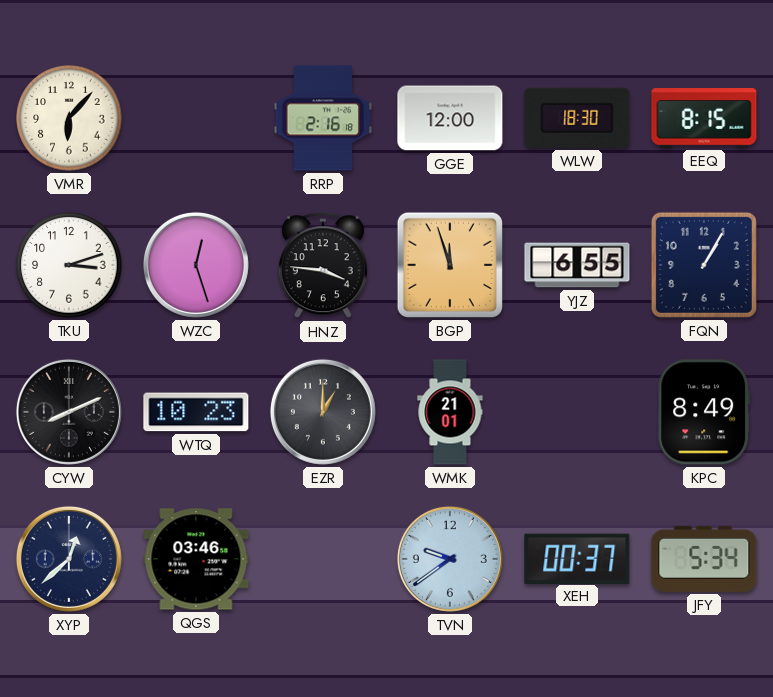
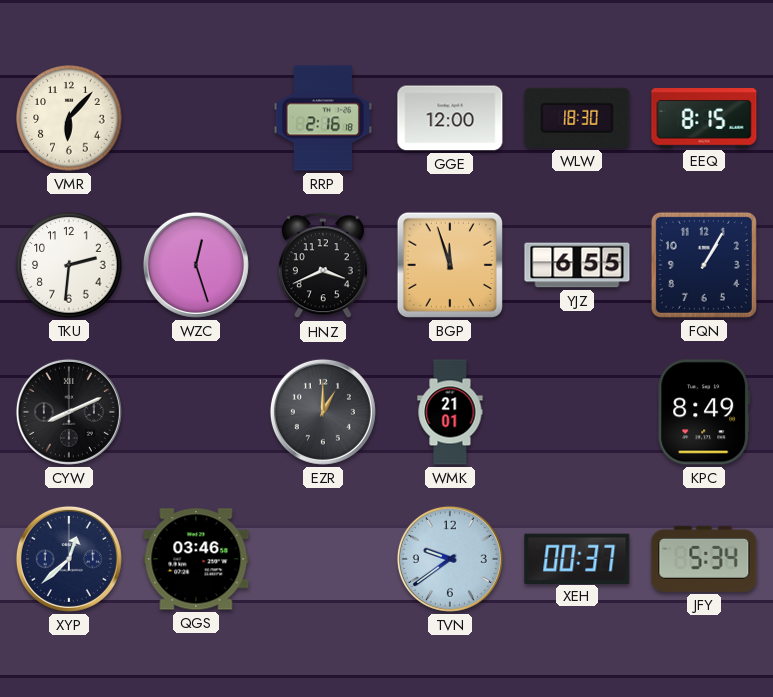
TKU: 3:12 -> 2:31 (69, 265)
HNZ: 3:46 -> 3:41 (323, 266)
WTQ: 10:23 -> none (196, 412)
